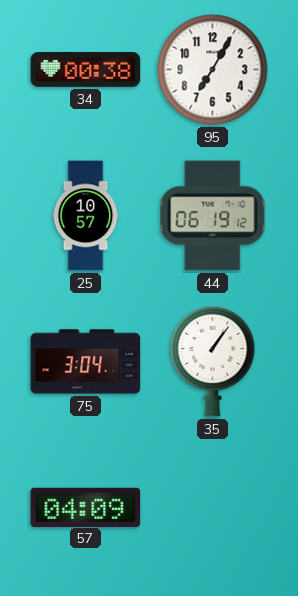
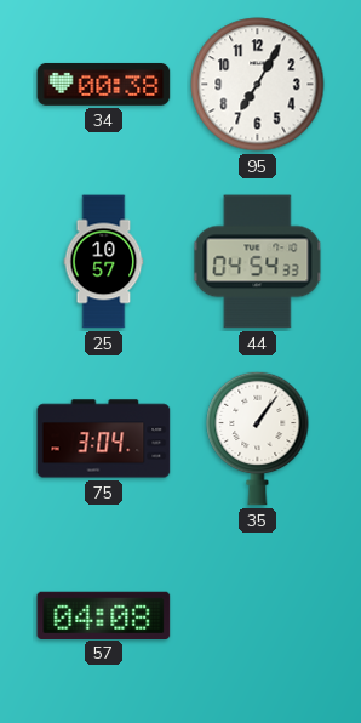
44: 06:19 -> 04:54 (258, 262)
57: 04:09 -> 04:08 (104, 615)
